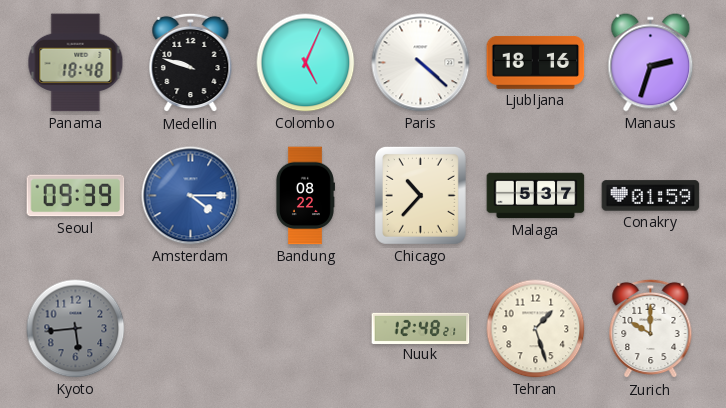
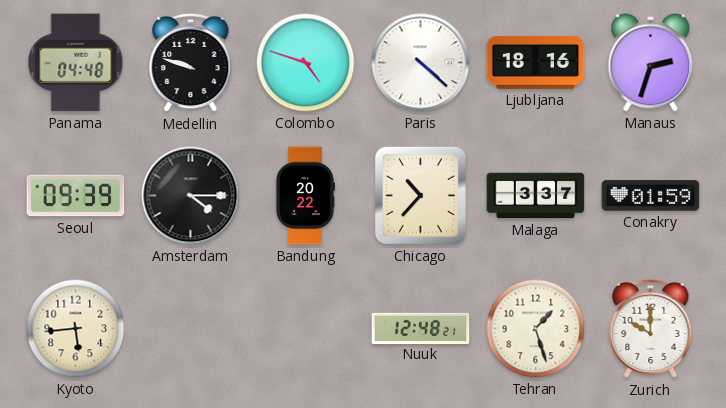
Panama: 18:48 -> 04:48 (76, 63)
Colombo: 5:04 -> 4:48 (306, 63)
Amsterdam dial: blue -> black (191, 196)
Bandung: 08:22 -> 20:22 (305, 196)
Malaga: 5:37 -> 3:37 (536, 196)
Kyoto dial: grey -> cream (76, 329)
